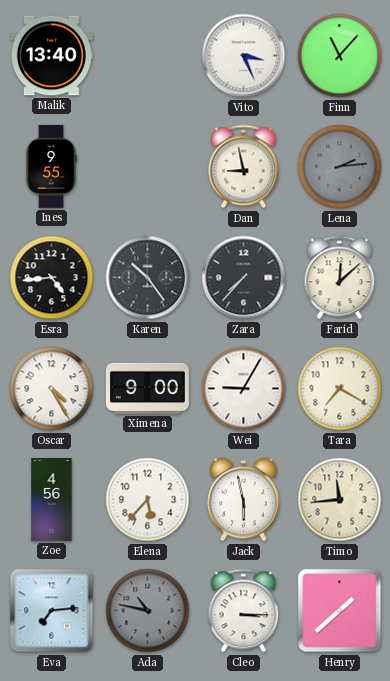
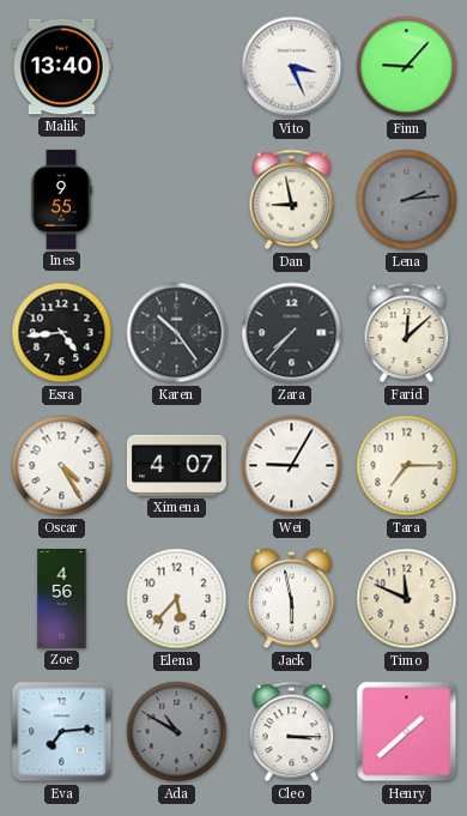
Finn: 11:07 -> 9:07 (407, 67)
Ximena: 9:00 -> 4:07 (176, 465)
Tara: 7:20 -> 7:15 (407, 466)
Timo: 11:44 -> 11:49 (407, 599)
Ada: 10:47 -> 10:50 (177, 732)
